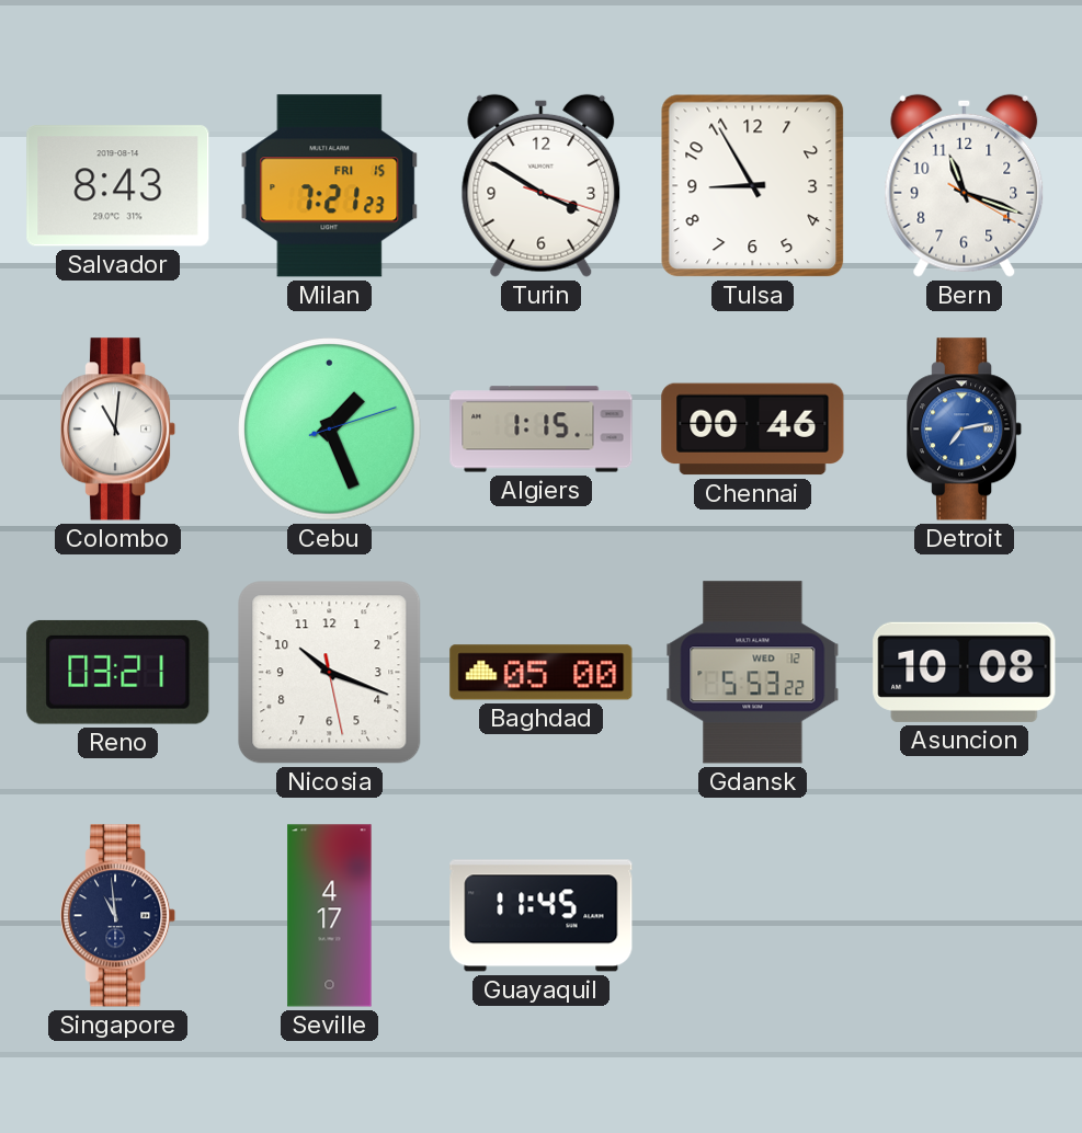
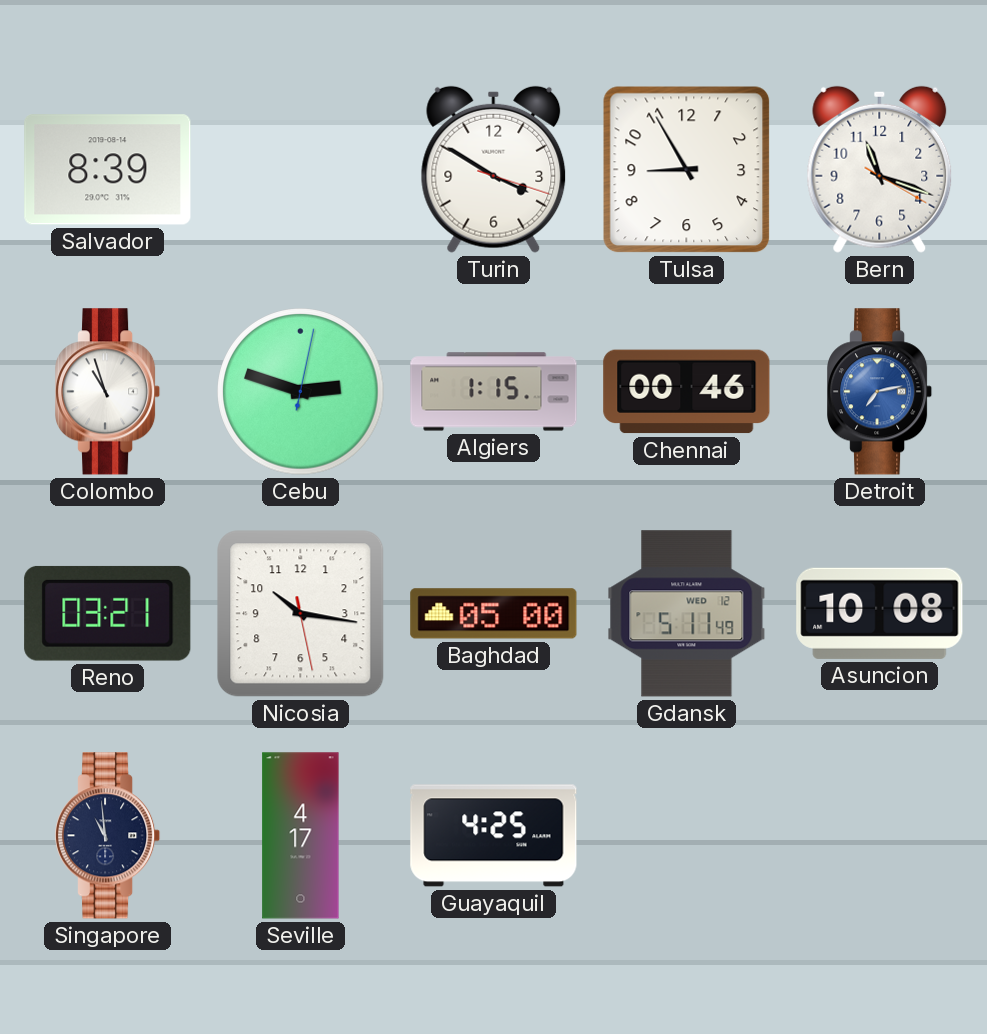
Salvador: 8:43 -> 8:39 (108, 170)
Milan: 7:21 -> none (330, 186)
Colombo: 11:01 -> 10:57 (109, 392)
Cebu: 1:26 -> 2:48 (301, 392)
Nicosia: 10:18 -> 10:16 (301, 614)
Gdansk: 5:53 -> 5:11 (687, 614)
Guayaquil: 11:45 -> 4:25 (494, 836)
